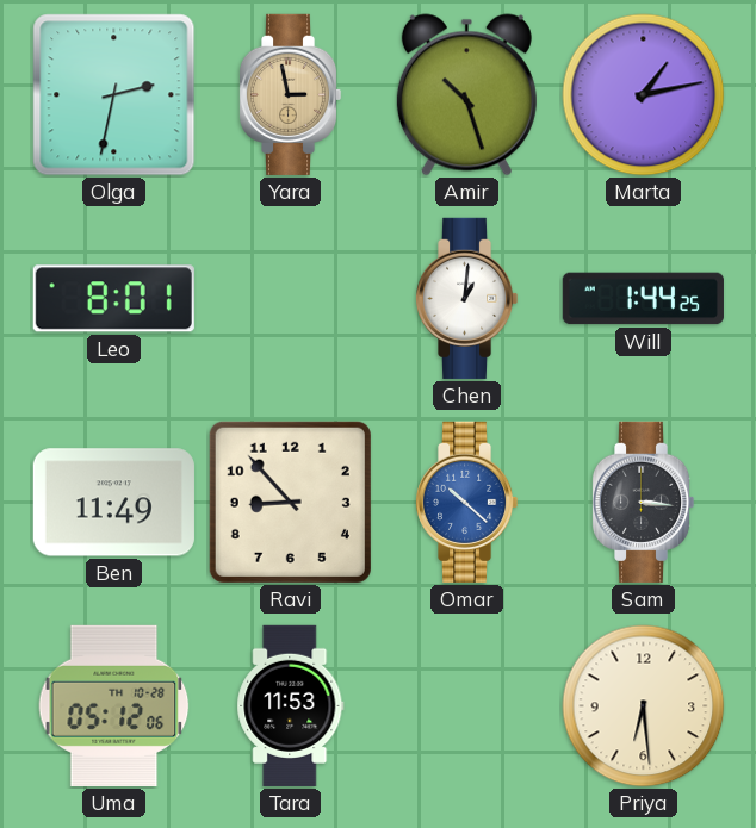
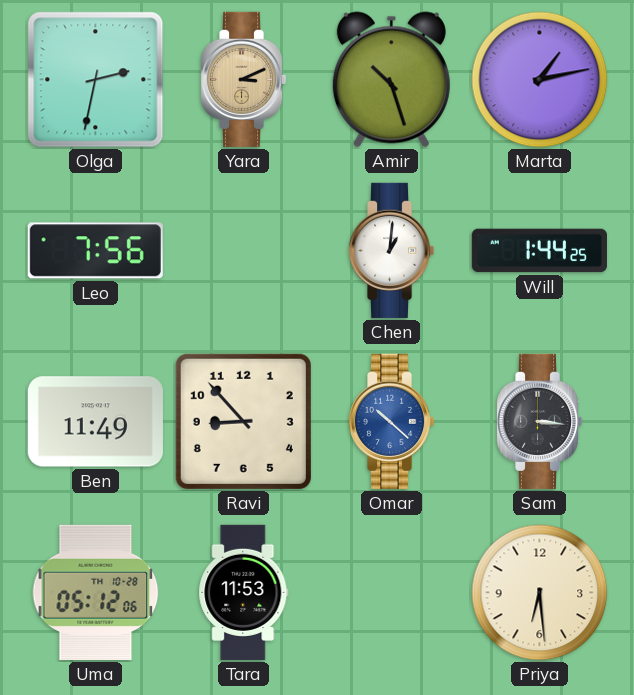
Yara: 2:58 -> 3:11 (243, 79)
Leo: 8:01 -> 7:56 (95, 251)
